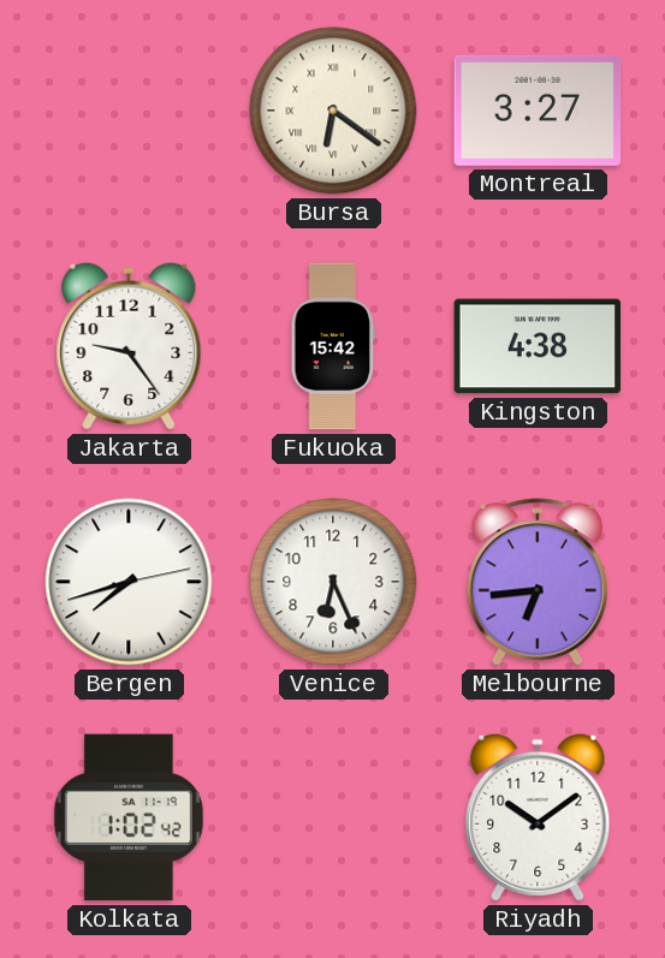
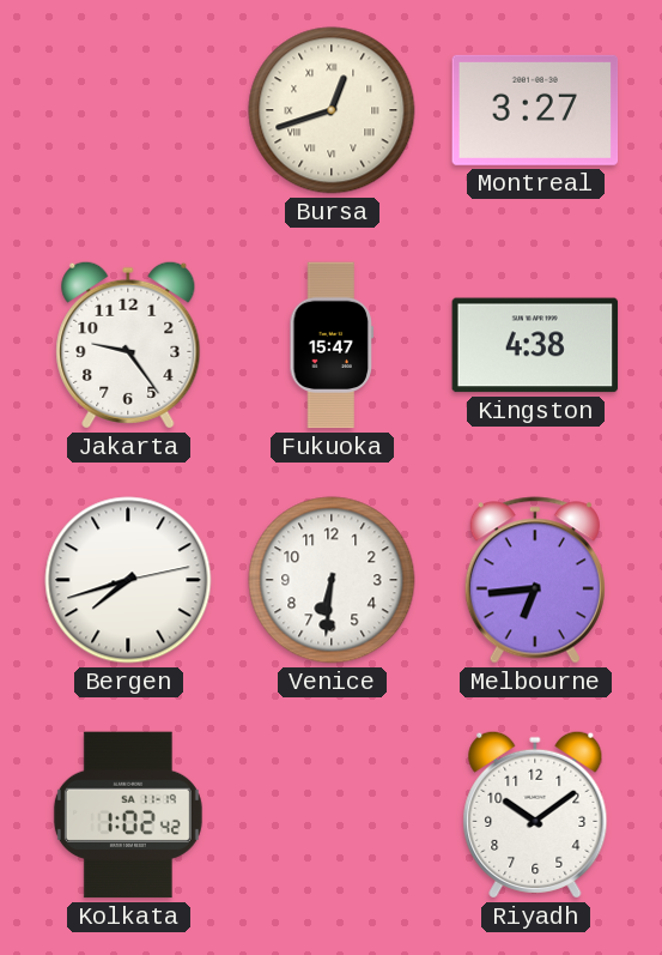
Bursa: 6:21 -> 12:42 (332, 110)
Fukuoka: 15:42 -> 15:47 (332, 345)
Venice: 6:26 -> 6:31 (332, 580)
